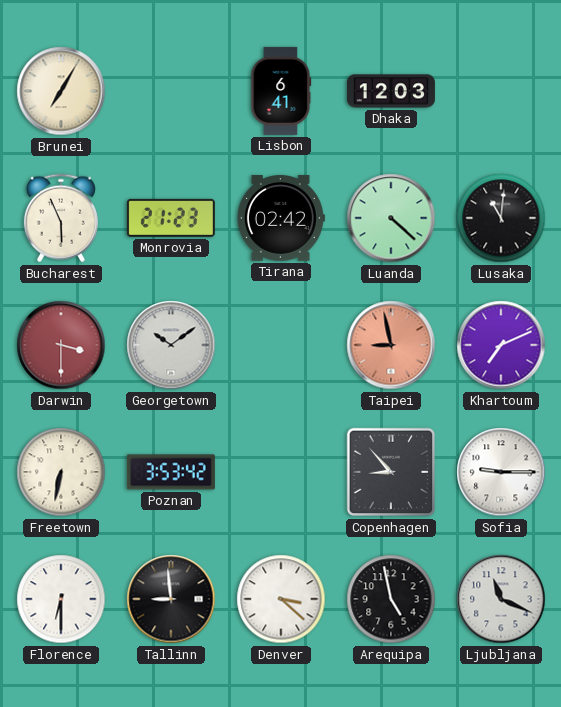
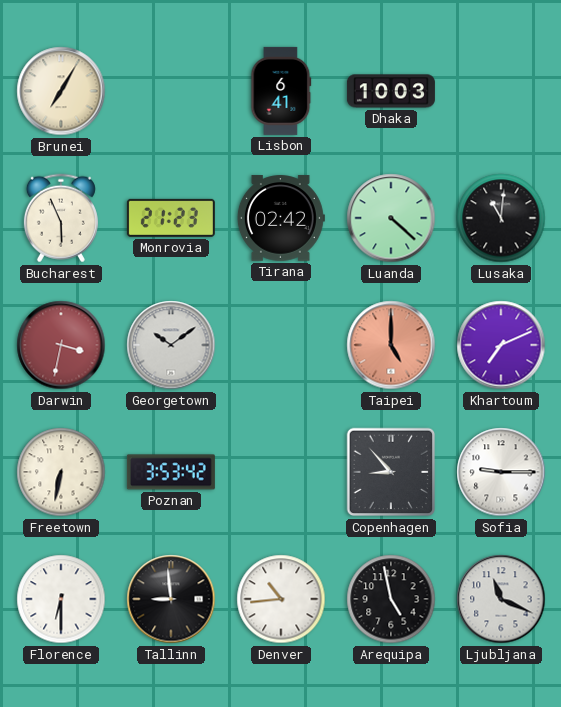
Dhaka: 12:03 -> 10:03 (391, 91)
Darwin: 3:30 -> 3:32 (61, 345)
Taipei: 8:58 -> 5:00 (391, 345)
Denver: 3:22 -> 10:44 (281, 599)
